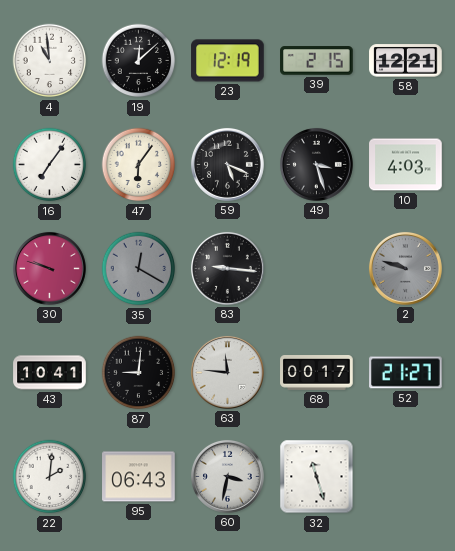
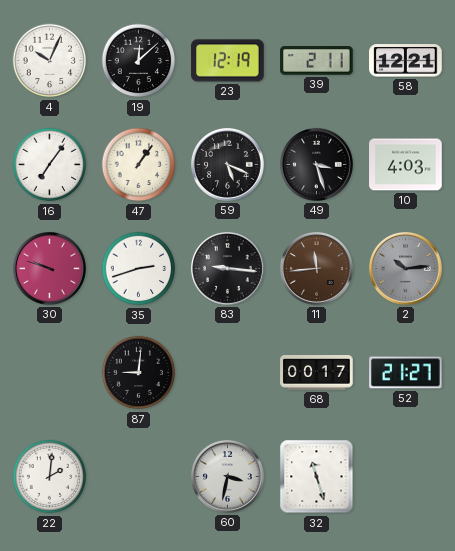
4: 10:59 -> 10:04 (50, 61)
39: 2:15 -> 2:11 (317, 61)
47: 6:06 -> 1:06 (139, 165)
35: 12:20 -> 2:42 (139, 269)
35 dial: grey -> white (139, 269)
11: none -> 11:44 (316, 268)
2: 9:48 -> 10:14 (405, 268)
43: 10:41 -> none (50, 373)
63: 11:46 -> none (227, 372)
95: 06:43 -> none (139, 477)
